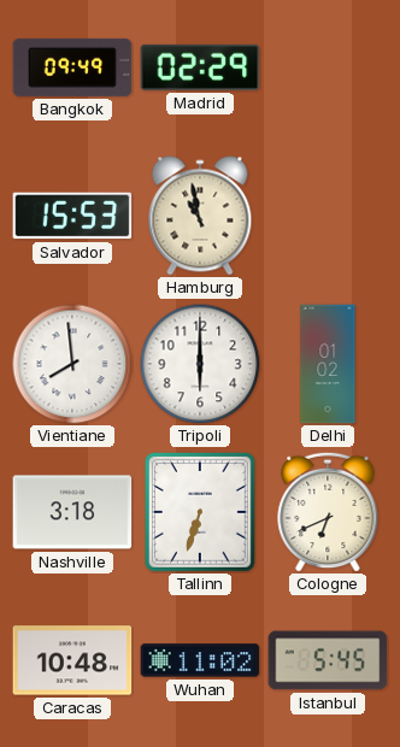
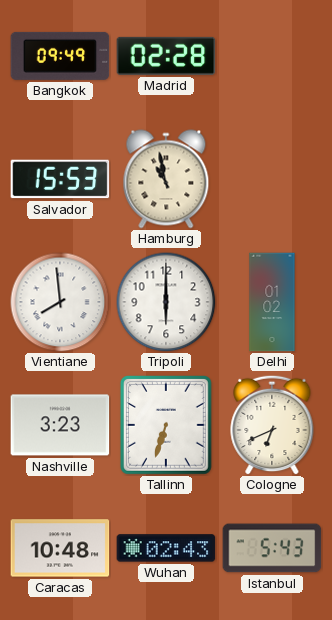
Madrid: 02:29 -> 02:28 (166, 56)
Nashville: 3:18 -> 3:23 (60, 425)
Wuhan: 11:02 -> 02:43 (166, 548)
Istanbul: 5:45 -> 5:43 (272, 548)
